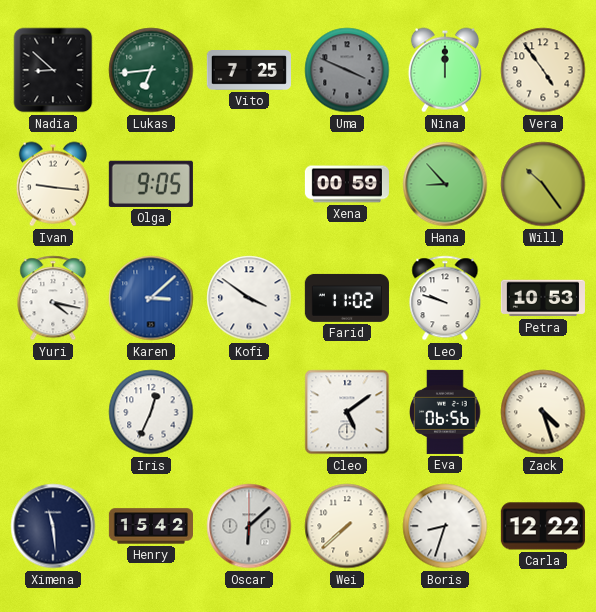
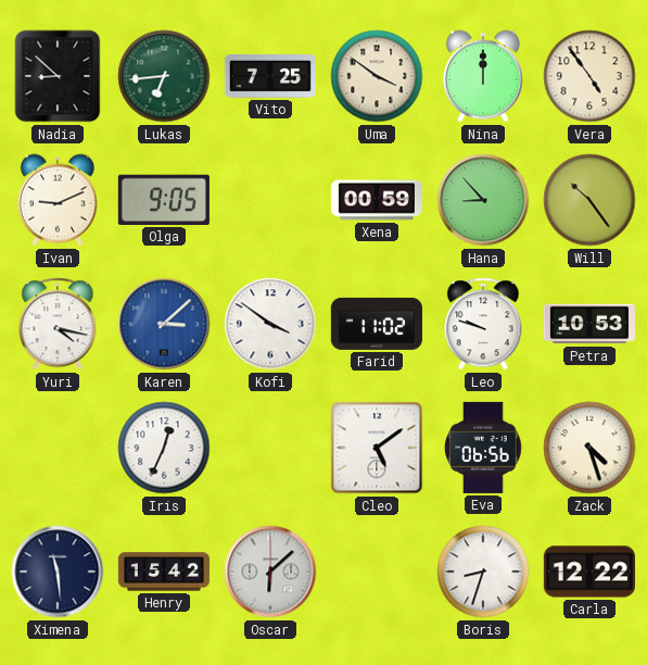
Uma: 3:49 -> 3:51 (377, 76)
Uma dial: grey -> cream (377, 76)
Ivan: 9:16 -> 9:11 (58, 200)
Wei: 7:38 -> none (347, 526)
